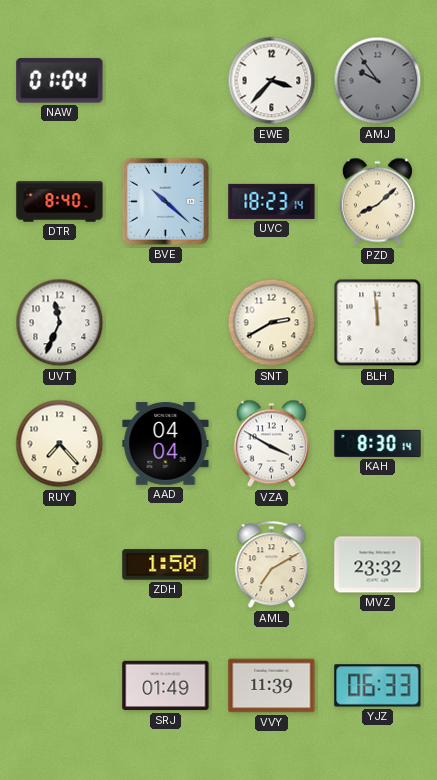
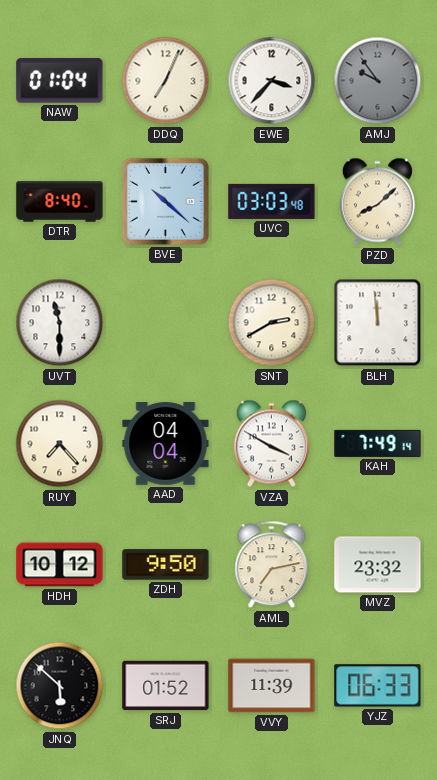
DDQ: none -> 7:04 (166, 81)
UVC: 18:23 -> 03:03 (272, 201)
UVT: 11:34 -> 11:30 (60, 323)
KAH: 8:30 -> 7:49 (378, 443)
HDH: none -> 10:12 (60, 565)
ZDH: 1:50 -> 9:50 (166, 565)
AML: 7:10 -> 7:13 (272, 565)
JNQ: none -> 5:52 (60, 686)
SRJ: 01:49 -> 01:52 (166, 686)
